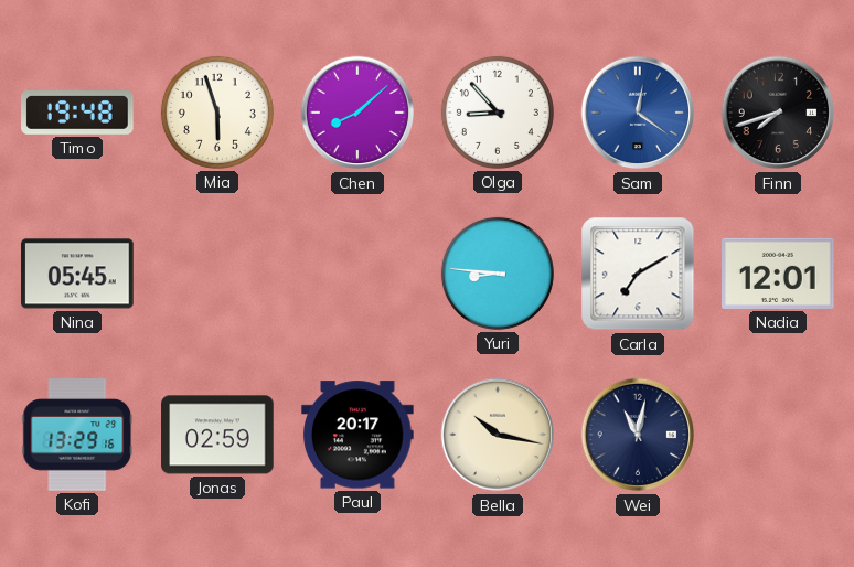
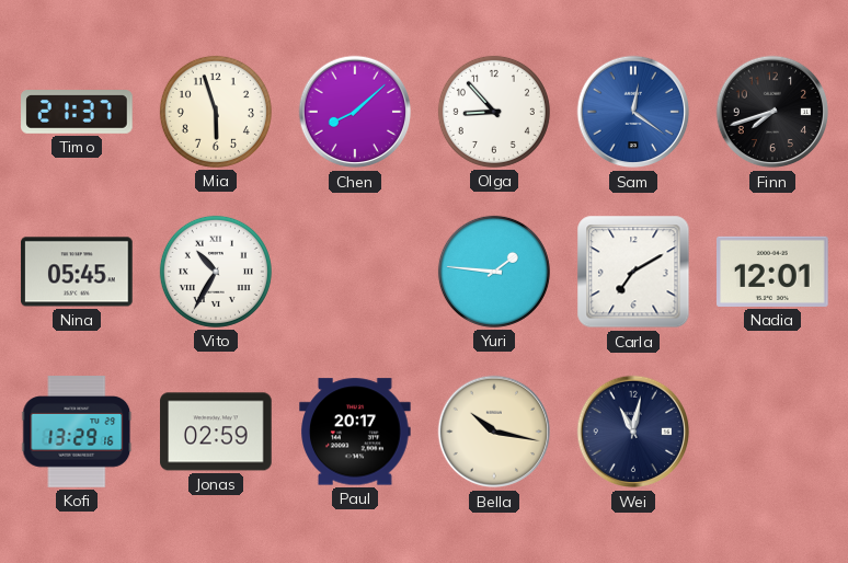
Timo: 19:48 -> 21:37 (77, 113)
Vito: none -> 10:35 (216, 272)
Yuri: 8:46 -> 1:46 (494, 272)
